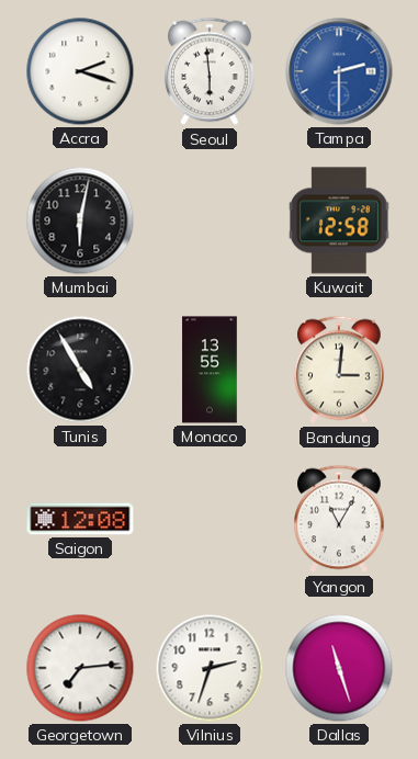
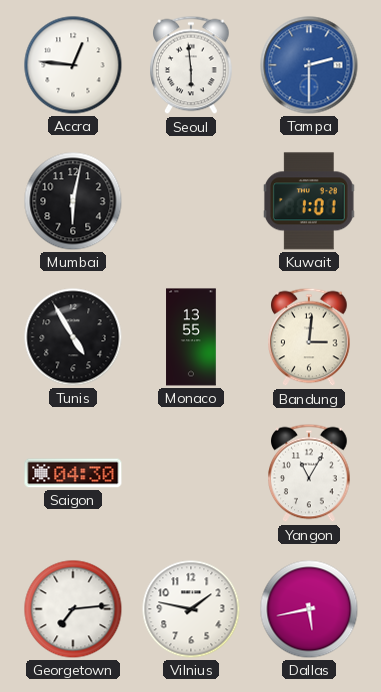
Accra: 2:18 -> 12:46 (73, 65)
Kuwait: 12:58 -> 1:01 (309, 201)
Saigon: 12:08 -> 04:30 (73, 473)
Vilnius: 2:33 -> 1:47 (191, 609)
Dallas: 11:27 -> 5:43 (309, 609)
